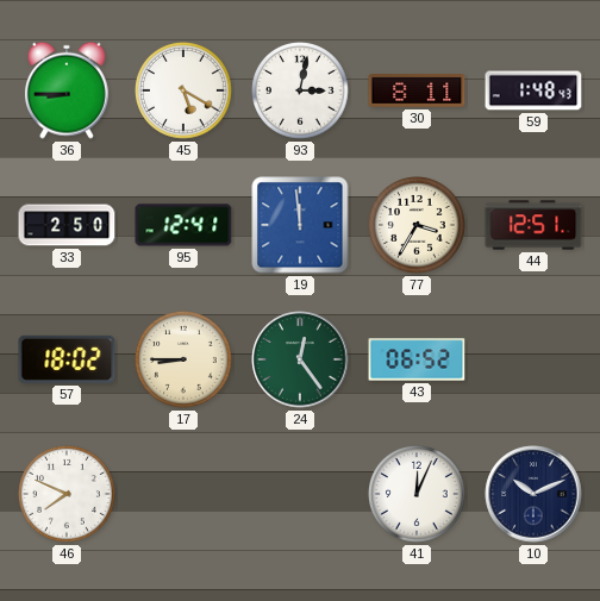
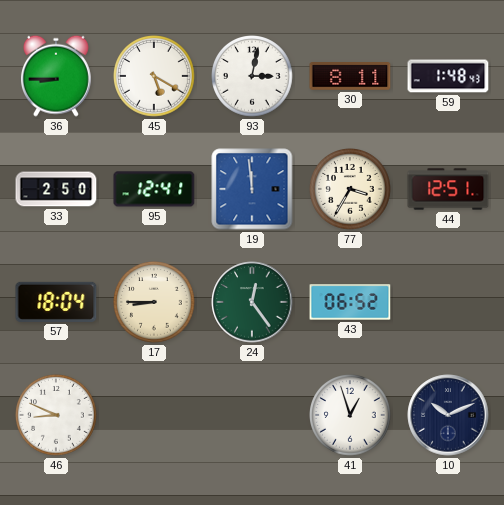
57: 18:02 -> 18:04 (56, 302)
46: 7:49 -> 8:49 (57, 416)
41: 12:04 -> 12:57 (351, 416)
